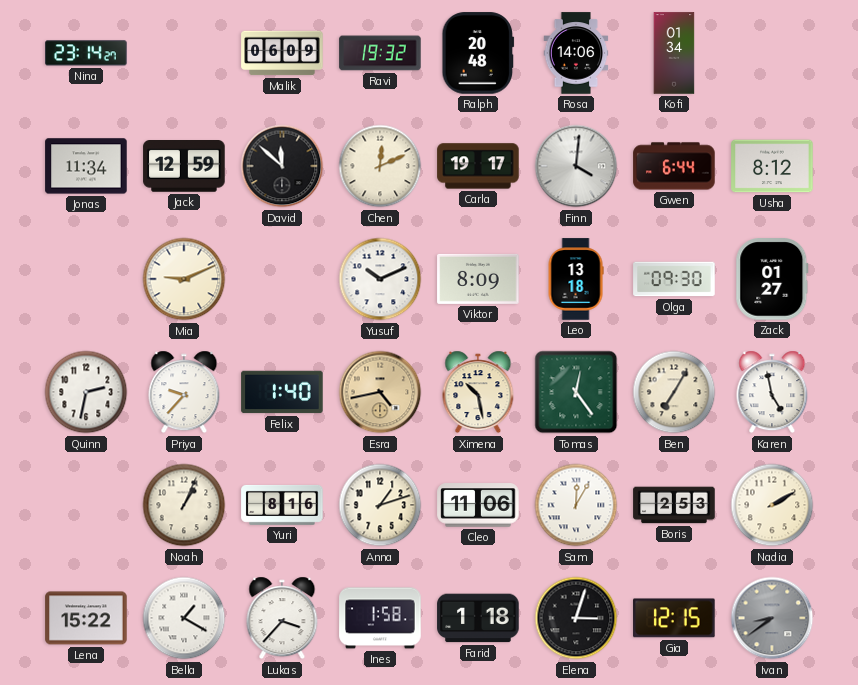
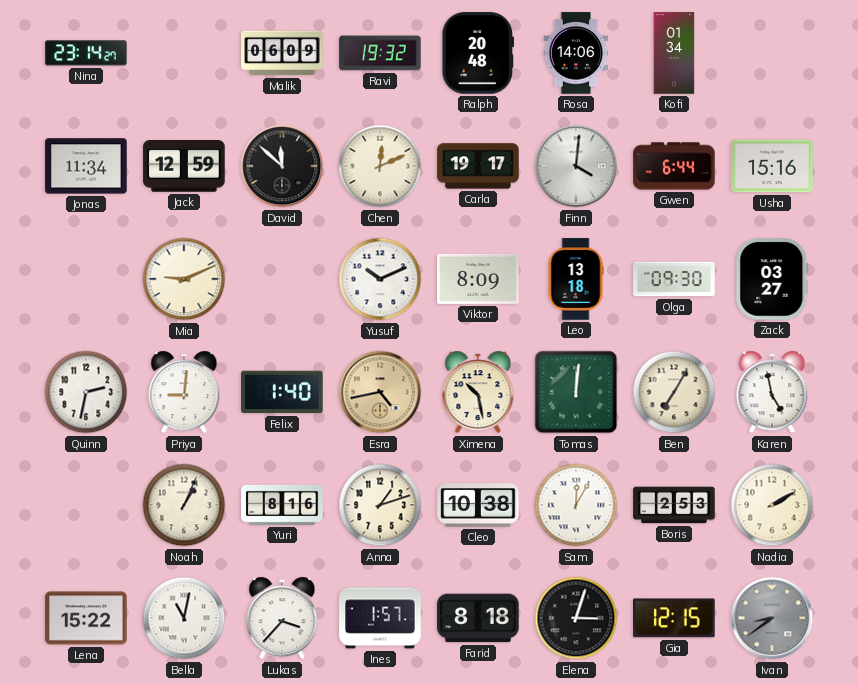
Usha: 8:12 -> 15:16 (772, 166)
Zack: 01:27 -> 03:27 (772, 279)
Priya: 9:37 -> 9:01 (184, 392)
Tomas: 12:24 -> 12:01 (576, 392)
Cleo: 11:06 -> 10:38 (478, 505)
Bella: 1:20 -> 11:02 (184, 618)
Ines: 1:58 -> 1:57 (380, 618)
Farid: 1:18 -> 8:18 (478, 618)
